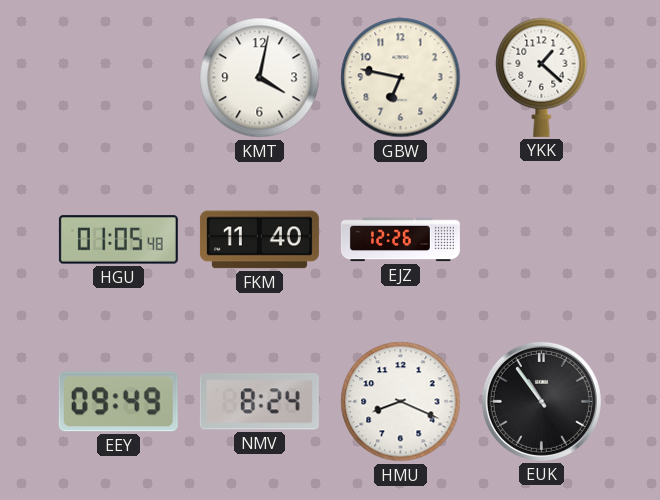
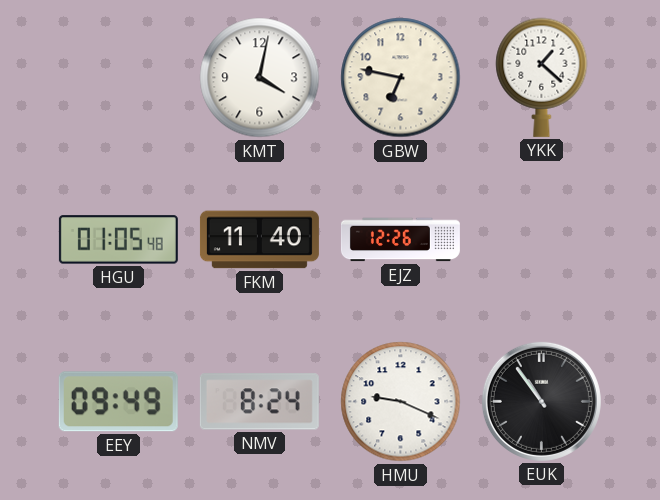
HMU: 8:19 -> 9:19 (401, 402)
